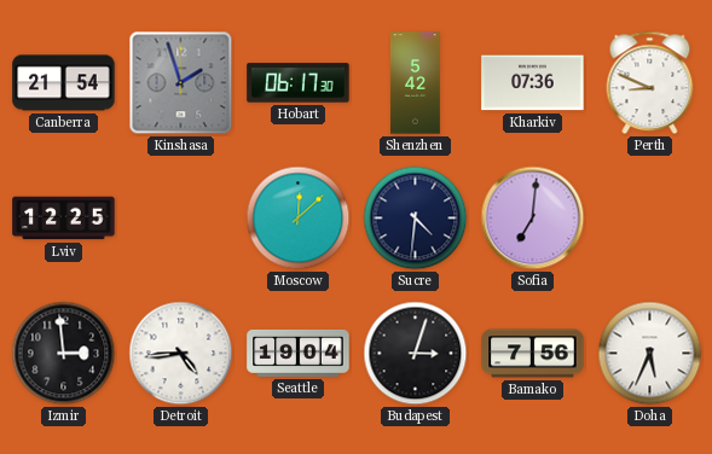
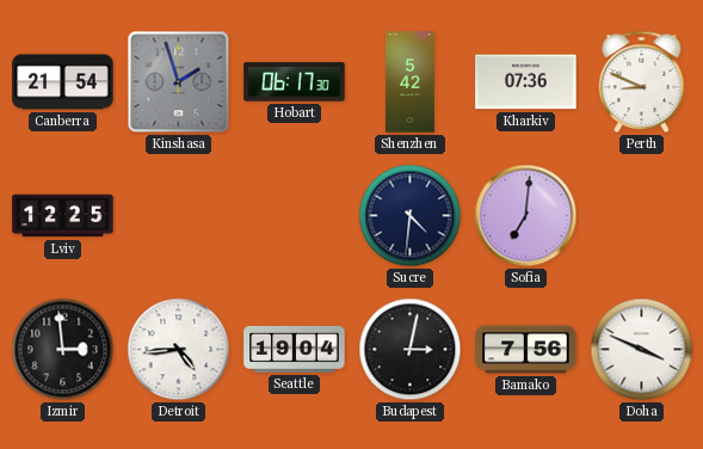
Moscow: 12:08 -> none (299, 219)
Budapest: 3:03 -> 3:02 (411, 350)
Doha: 5:34 -> 3:49 (642, 350)
